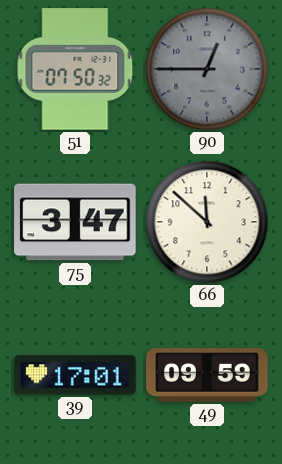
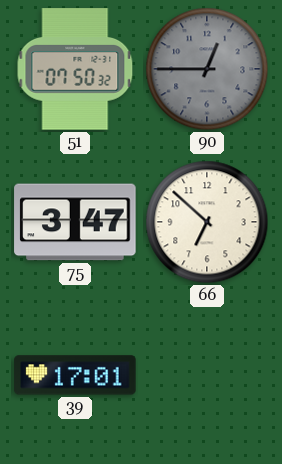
66: 11:52 -> 6:52 (207, 222)
49: 09:59 -> none (207, 375)
